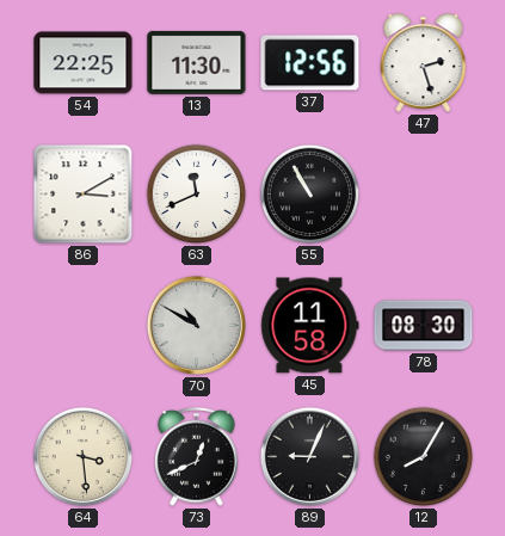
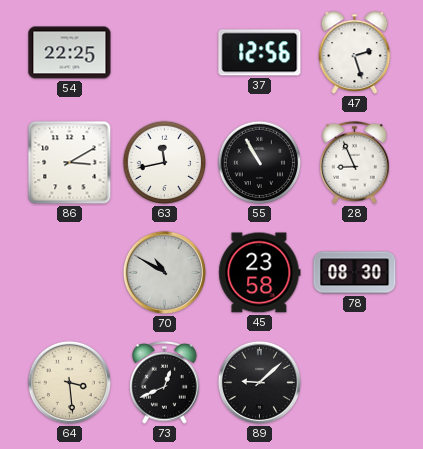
13: 11:30 -> none (197, 62)
63: 11:41 -> 11:43 (165, 163)
28: none -> 8:56 (355, 163)
45: 11:58 -> 23:58 (260, 273)
89: 9:04 -> 9:08 (259, 382)
12: 8:05 -> none (424, 457)
